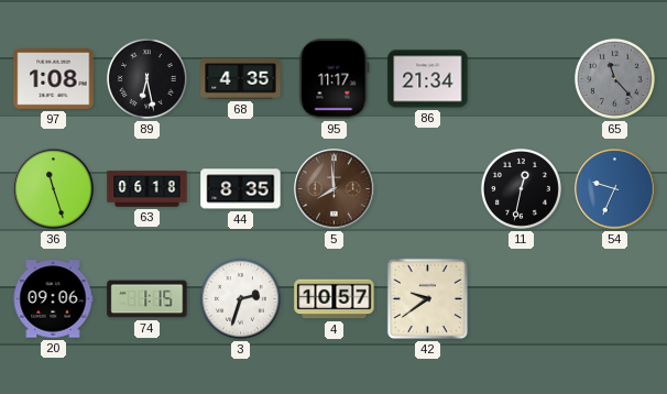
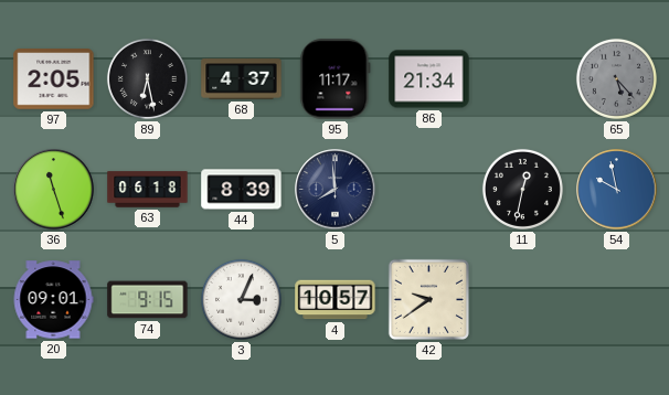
97: 1:08 -> 2:05 (54, 79)
68: 4:35 -> 4:37 (242, 79)
65: 11:23 -> 5:23 (616, 78)
44: 8:35 -> 8:39 (242, 190)
5 dial: brown -> navy (336, 190)
54: 9:34 -> 9:58 (617, 190)
20: 09:06 -> 09:01 (53, 300)
74: 1:15 -> 9:15 (148, 300)
3: 2:33 -> 3:04 (241, 299)
